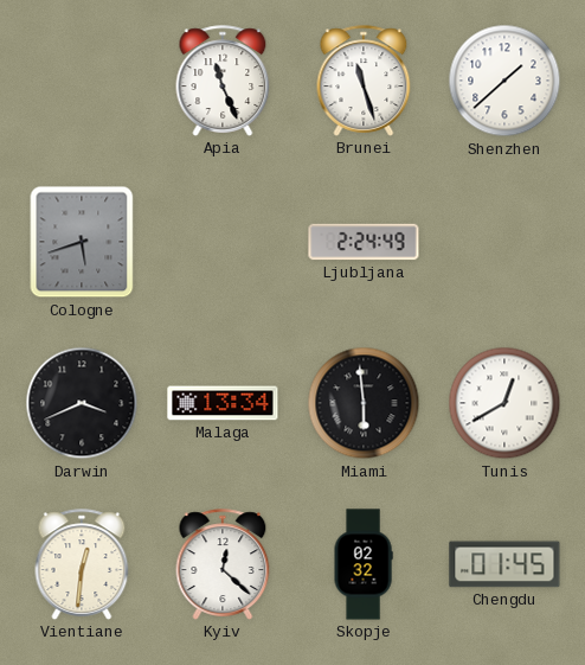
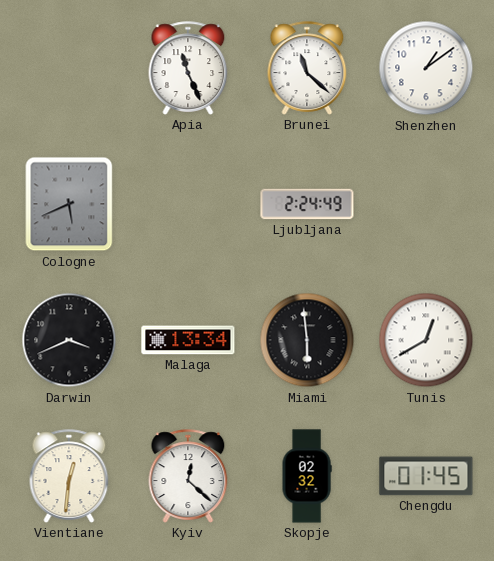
Brunei: 11:27 -> 11:22 (307, 68)
Shenzhen: 1:38 -> 1:09 (426, 68)
Cologne: 5:42 -> 5:41 (69, 204)
